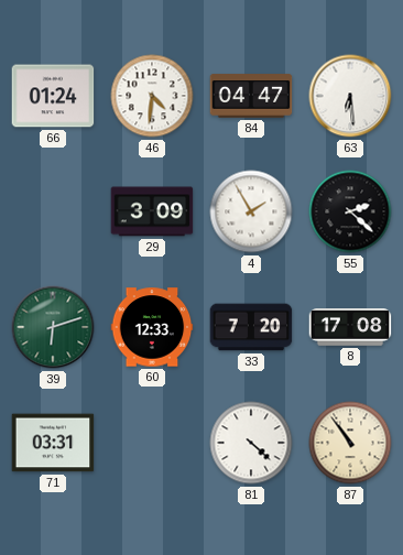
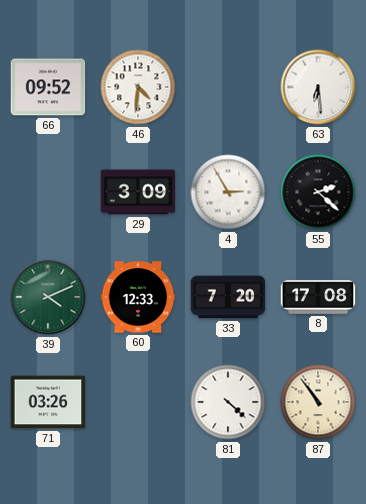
66: 01:24 -> 09:52 (48, 87)
84: 04:47 -> none (251, 96)
4: 1:55 -> 2:55 (228, 192)
39: 6:12 -> 4:11 (48, 297)
71: 03:31 -> 03:26 (48, 402)
